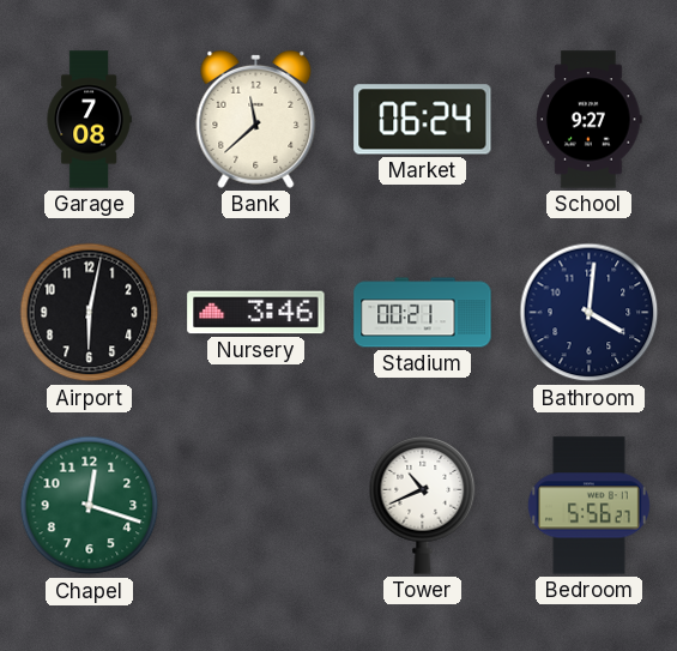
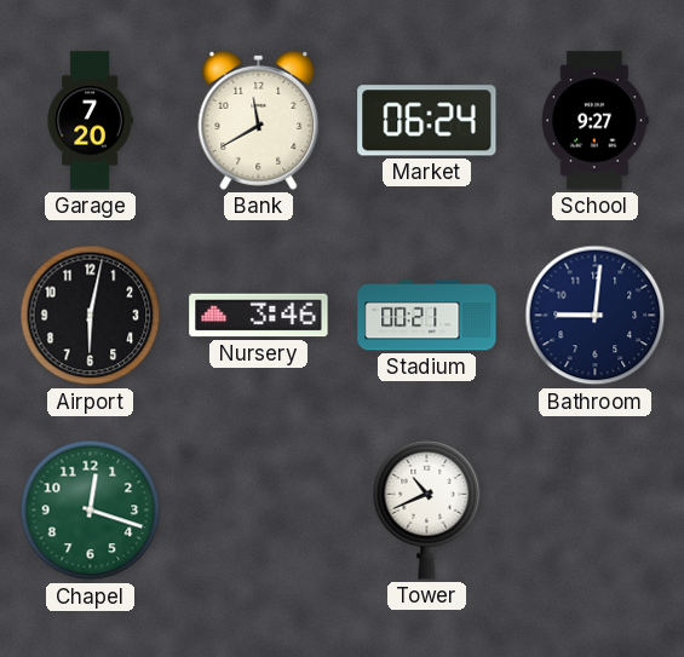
Garage: 7:08 -> 7:20 (90, 121)
Bank: 11:38 -> 11:40 (259, 120)
Bathroom: 4:01 -> 9:01 (596, 316)
Bedroom: 5:56 -> none (588, 506)
